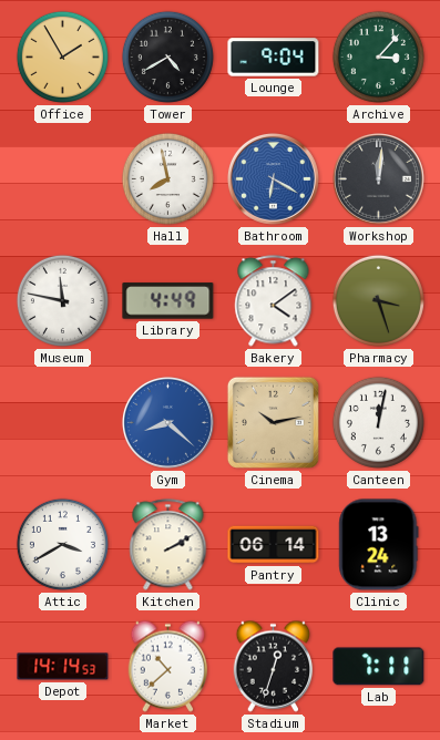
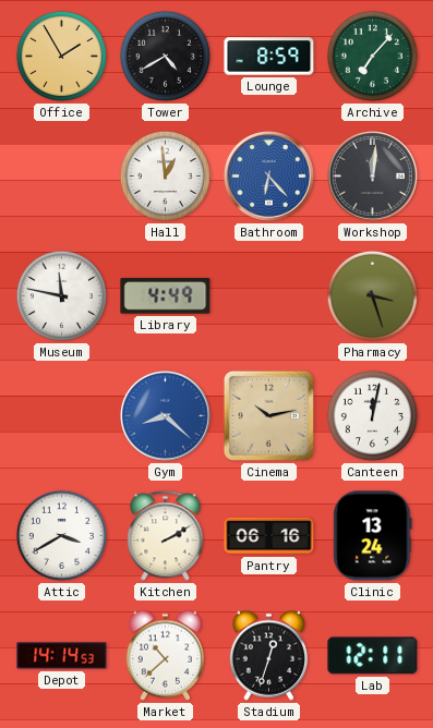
Lounge: 9:04 -> 8:59 (269, 57)
Archive: 3:07 -> 7:07 (372, 56)
Hall: 7:58 -> 12:59 (165, 175)
Bathroom: 6:20 -> 6:23 (268, 175)
Bakery: 4:09 -> none (274, 301)
Pantry: 06:14 -> 06:16 (269, 536)
Lab: 7:11 -> 12:11 (373, 656)
